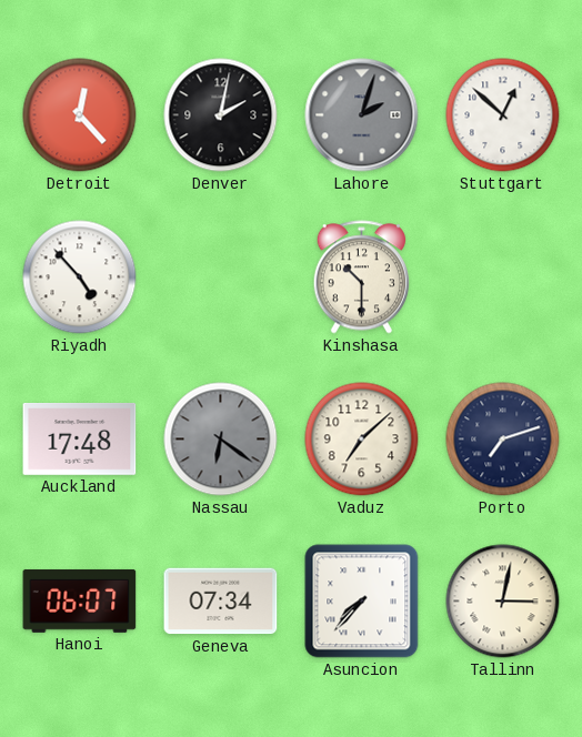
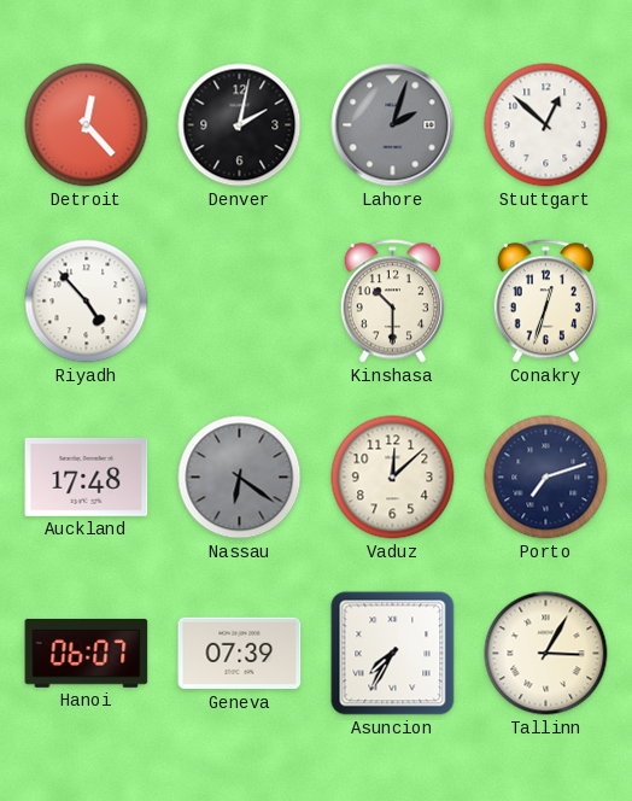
Conakry: none -> 12:33 (545, 302)
Vaduz: 7:08 -> 12:08 (393, 478)
Geneva: 07:34 -> 07:39 (240, 654)
Asuncion: 7:37 -> 7:35 (393, 654)
Tallinn: 3:02 -> 3:05 (546, 654)
